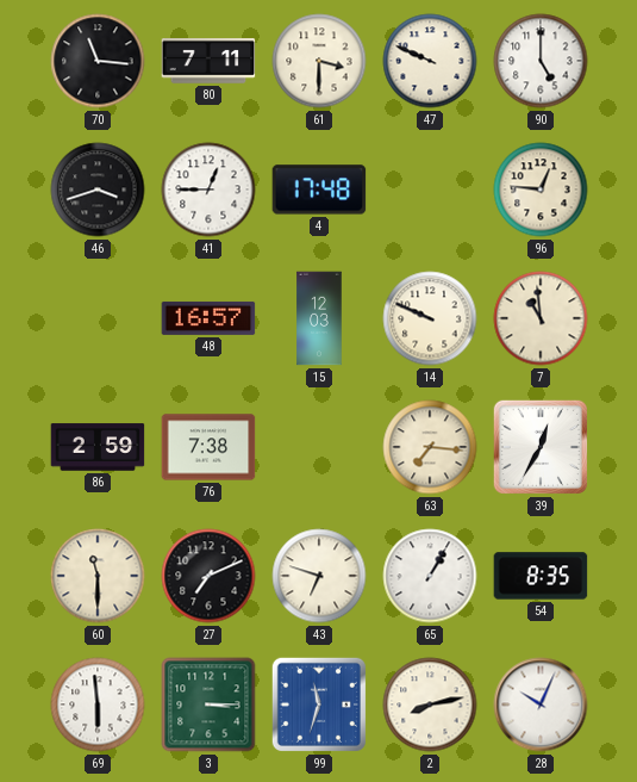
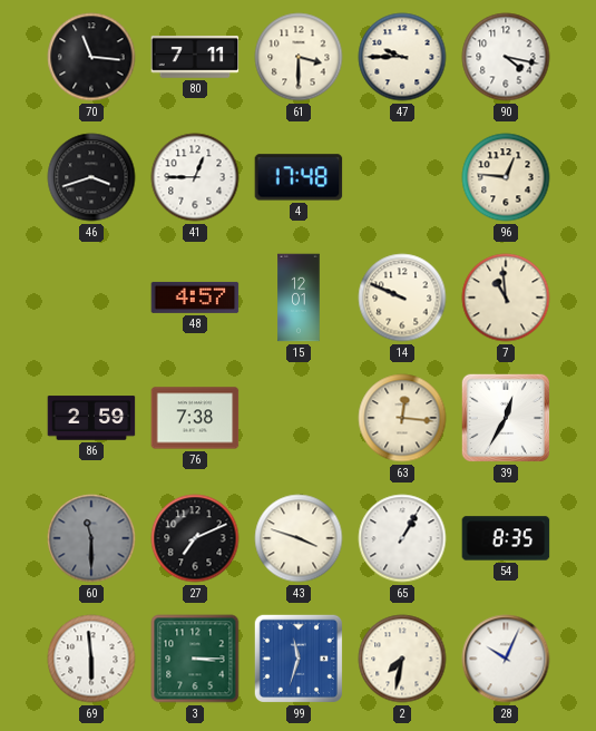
47: 9:49 -> 9:45 (402, 57)
90: 5:00 -> 4:17 (506, 57)
48: 16:57 -> 4:57 (195, 298)
15: 12:03 -> 12:01 (299, 298)
63: 7:16 -> 12:16 (402, 418)
60 dial: cream -> grey (91, 538)
43: 6:48 -> 3:48 (299, 538)
2: 8:13 -> 7:32 (402, 659)
